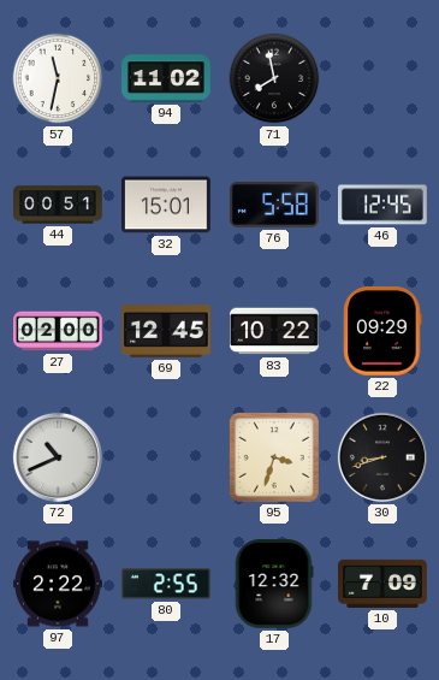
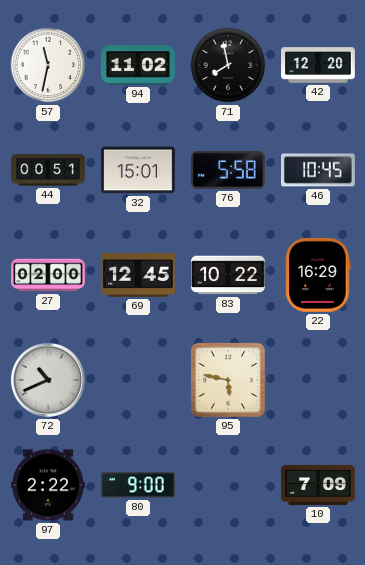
42: none -> 12:20 (319, 65)
46: 12:45 -> 10:45 (319, 170)
22: 09:29 -> 16:29 (318, 275)
95: 3:33 -> 5:47 (228, 380)
30: 8:42 -> none (382, 457)
80: 2:55 -> 9:00 (138, 485)
17: 12:32 -> none (274, 584)
